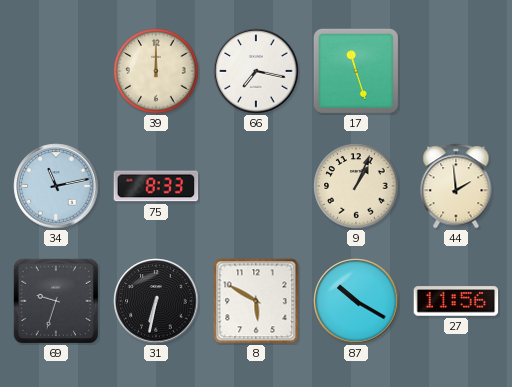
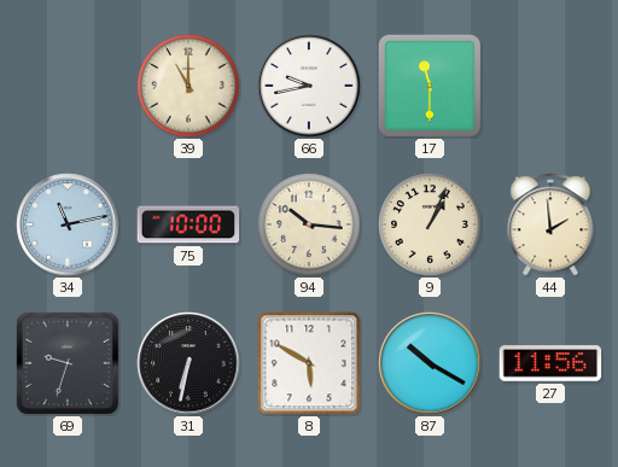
39: 12:00 -> 11:00 (188, 86)
66: 7:17 -> 9:43 (309, 86)
17: 11:27 -> 11:30 (430, 86)
75: 8:33 -> 10:00 (188, 224)
94: none -> 10:16 (309, 224)
